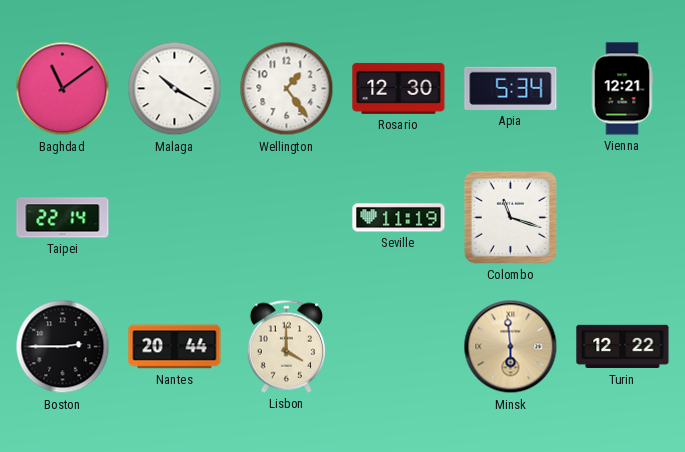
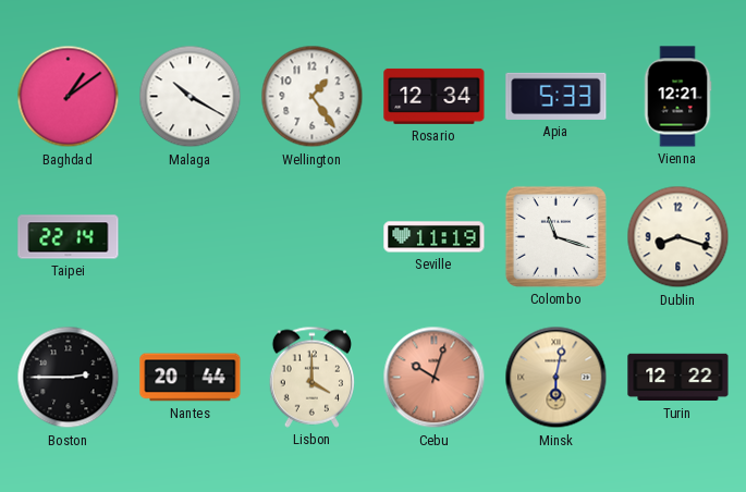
Baghdad: 11:09 -> 1:09 (69, 97)
Rosario: 12:30 -> 12:34 (435, 96)
Apia: 5:34 -> 5:33 (557, 96)
Dublin: none -> 8:18 (678, 237)
Cebu: none -> 10:03 (435, 378)
Minsk: 5:59 -> 6:02 (557, 378)
